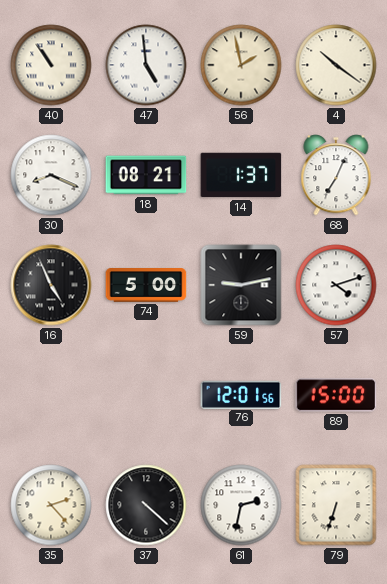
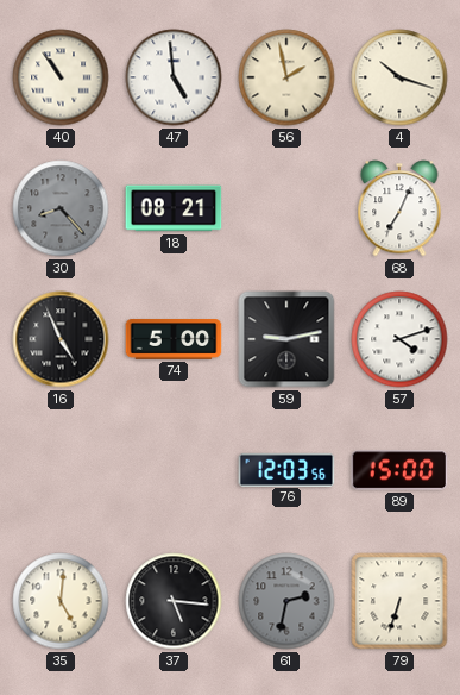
4: 10:21 -> 10:18 (399, 77)
30: 8:19 -> 8:23 (61, 208)
30 dial: white -> grey (61, 208)
14: 1:37 -> none (241, 175)
76: 12:01 -> 12:03 (286, 469)
35: 2:23 -> 5:01 (61, 601)
37: 4:22 -> 5:16 (174, 601)
61 dial: white -> grey (286, 601)
